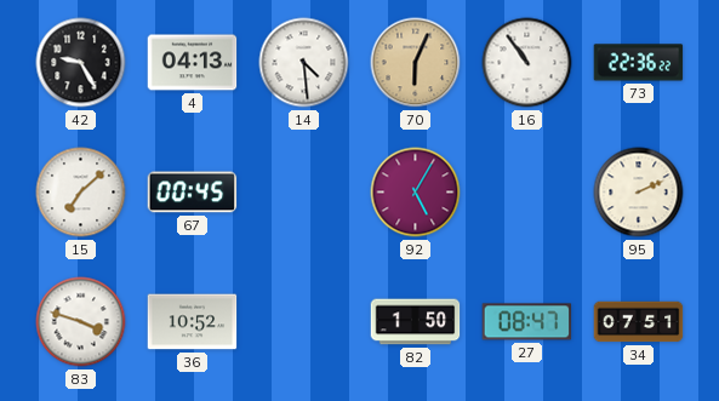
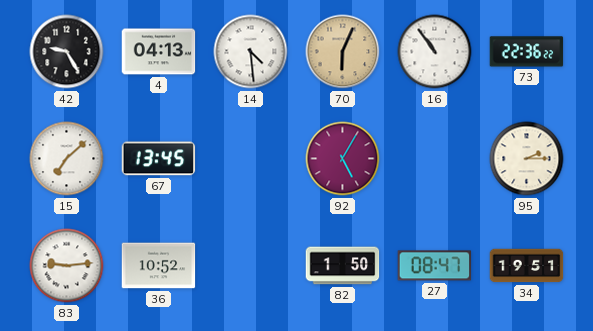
67: 00:45 -> 13:45 (159, 159)
95: 2:11 -> 2:15 (527, 159)
83: 3:48 -> 9:14 (67, 266)
34: 07:51 -> 19:51 (527, 266)
